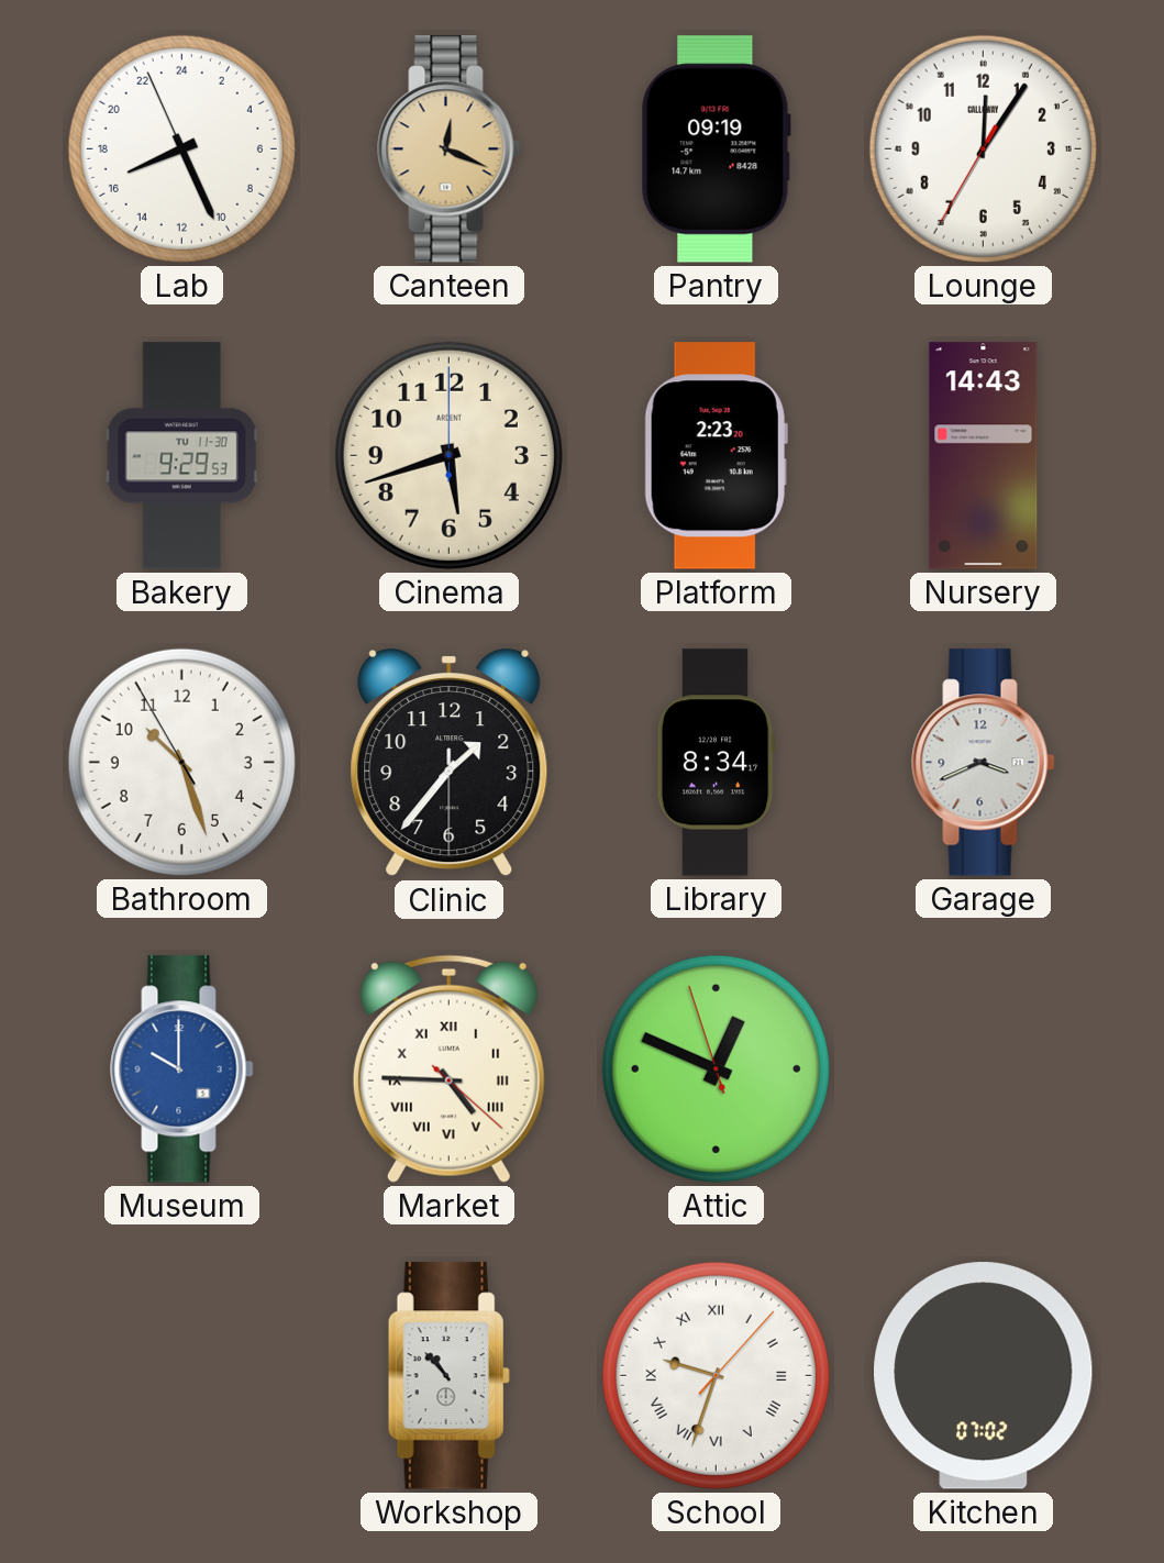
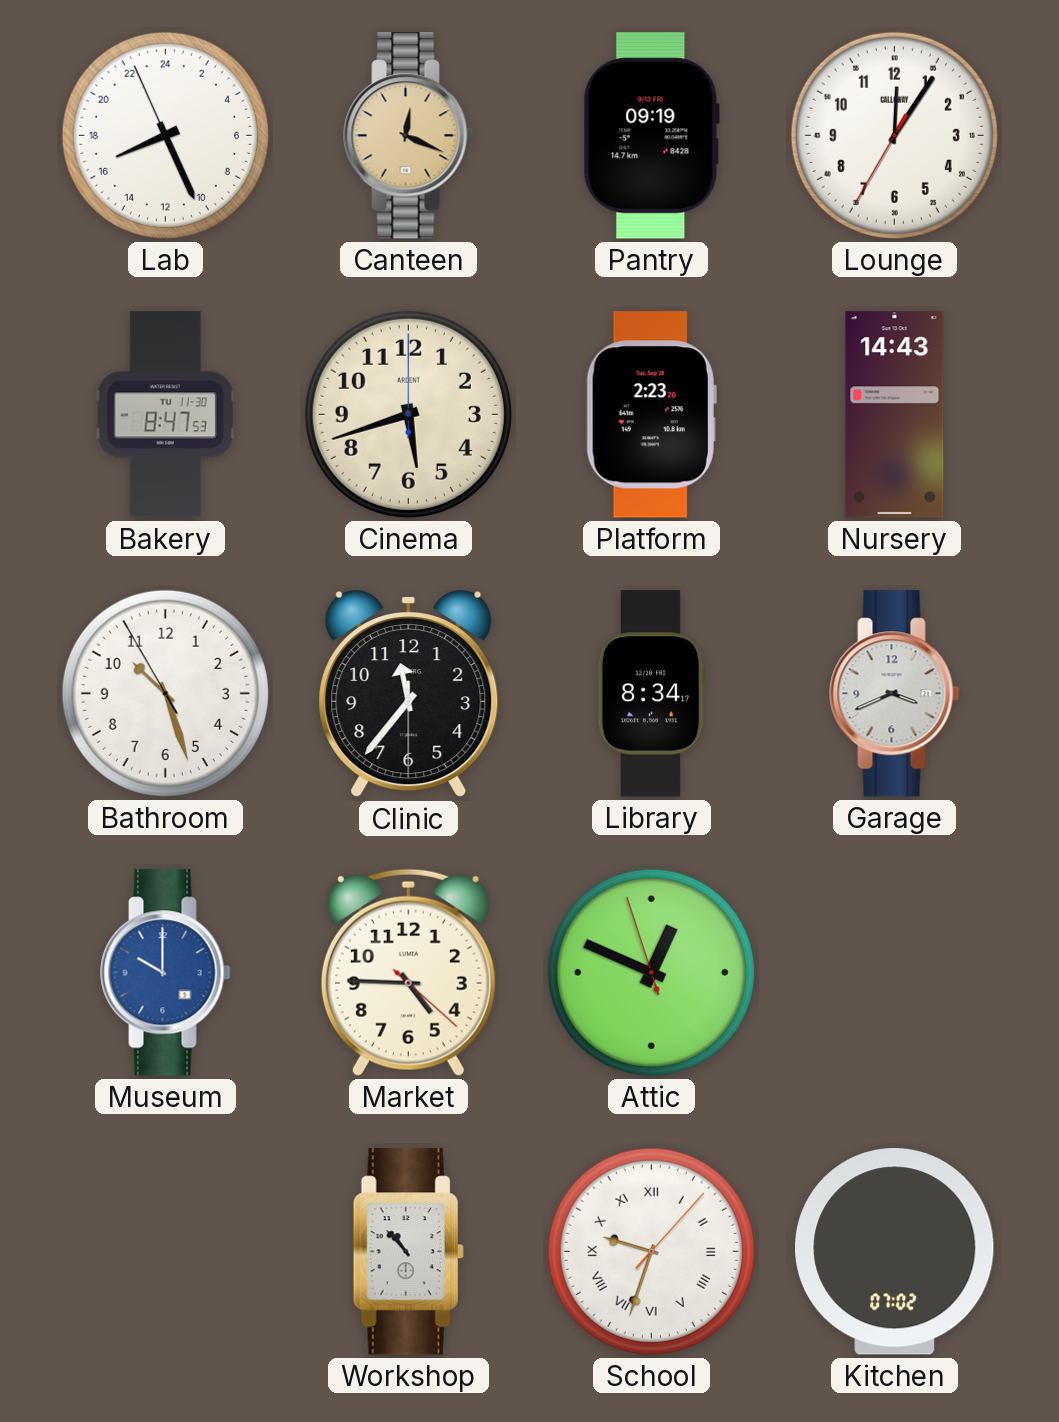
Bakery: 9:29 -> 8:47 (165, 415)
Clinic: 1:36 -> 11:36 (409, 695)
Market numerals: Roman -> Arabic (408, 972)
